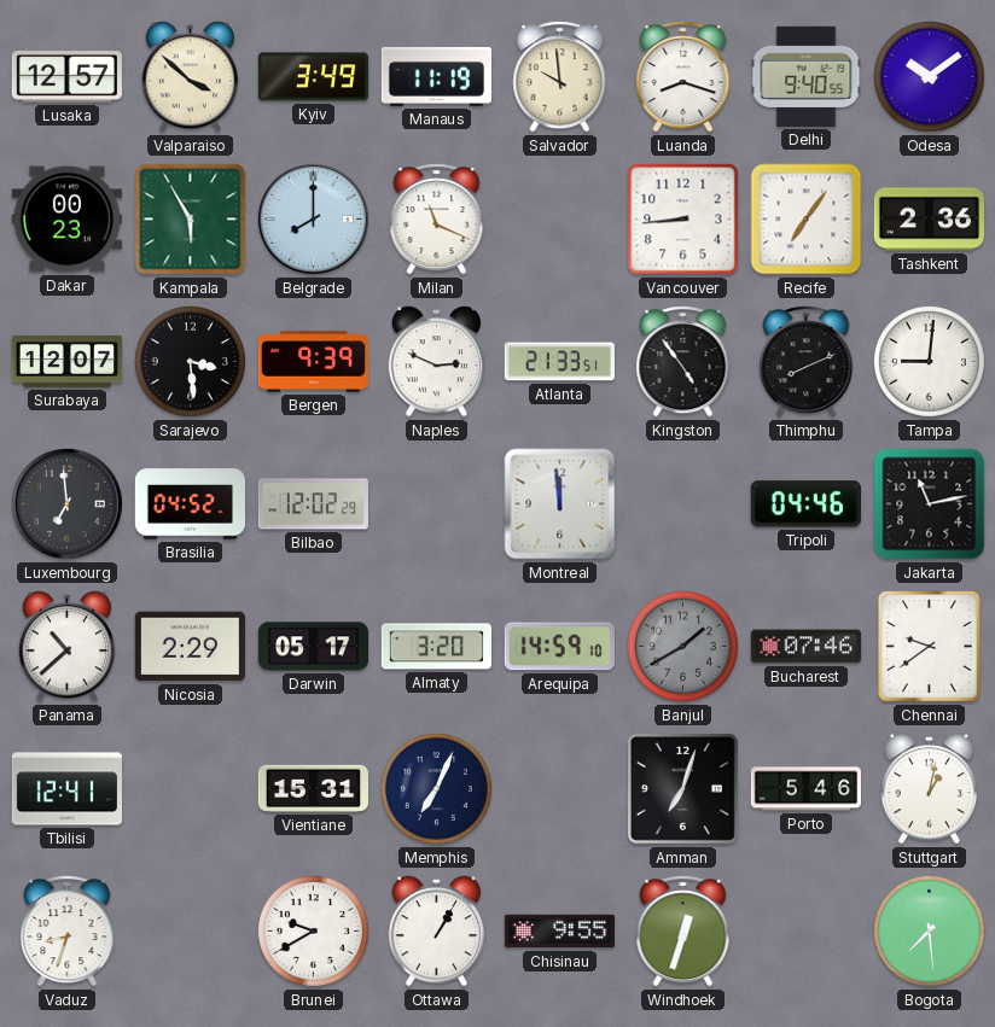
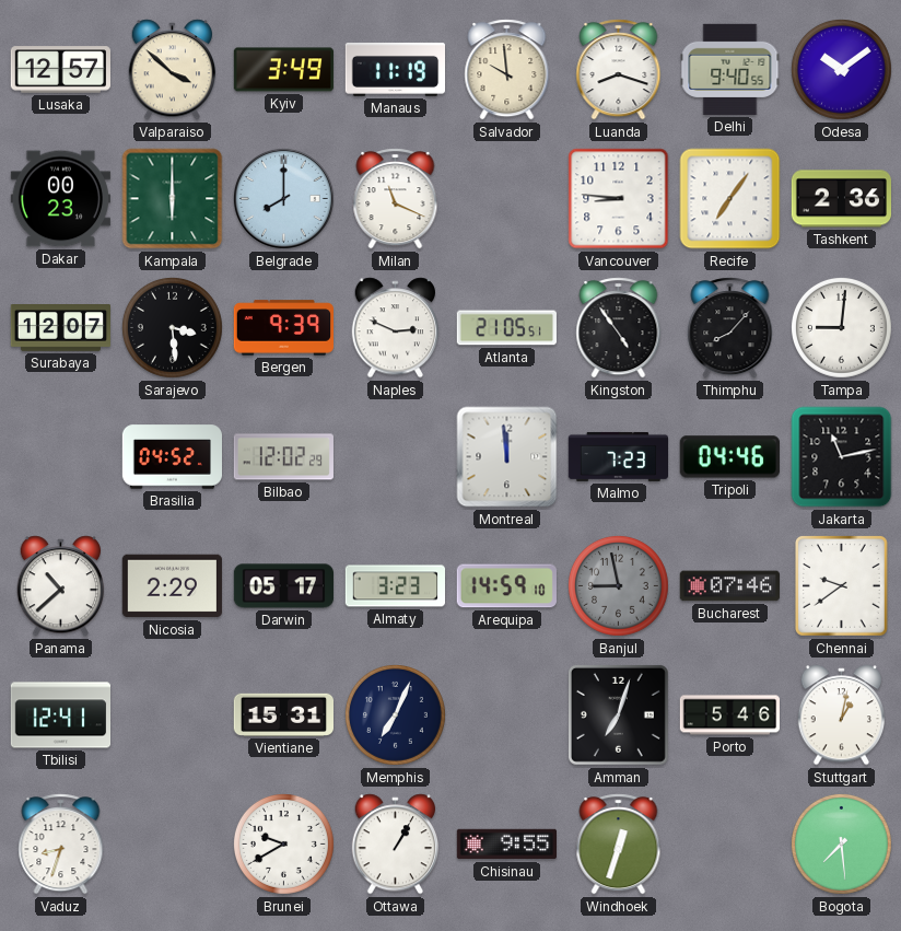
Kampala: 5:55 -> 6:00 (173, 199)
Vancouver: 8:44 -> 8:46 (619, 199)
Atlanta: 21:33 -> 21:05 (506, 328)
Thimphu: 8:11 -> 8:07 (730, 328)
Luxembourg: 6:59 -> none (66, 503)
Malmo: none -> 7:23 (619, 456)
Almaty: 3:20 -> 3:23 (395, 586)
Banjul: 1:40 -> 8:58 (618, 585)
